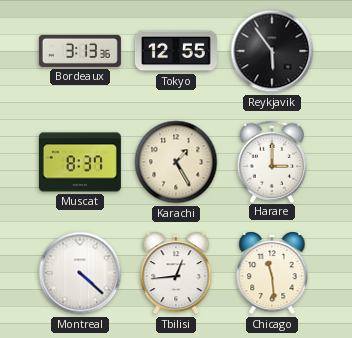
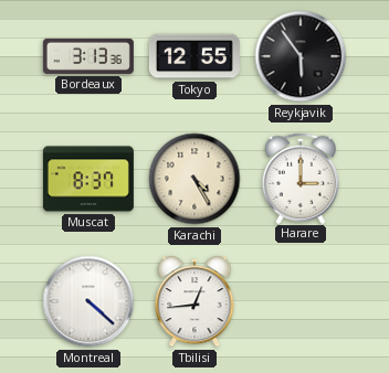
Karachi: 1:25 -> 4:25 (195, 179)
Chicago: 11:29 -> none (272, 273)
